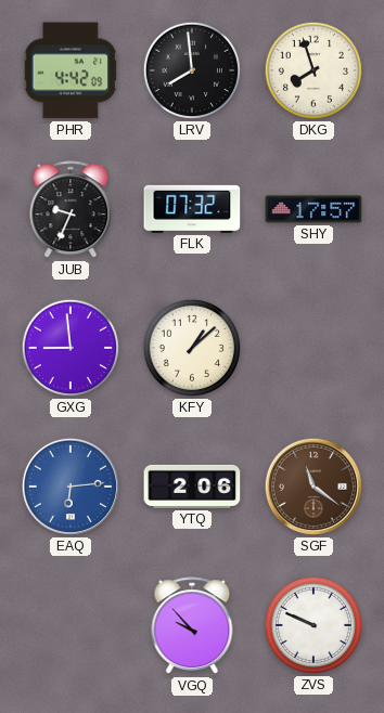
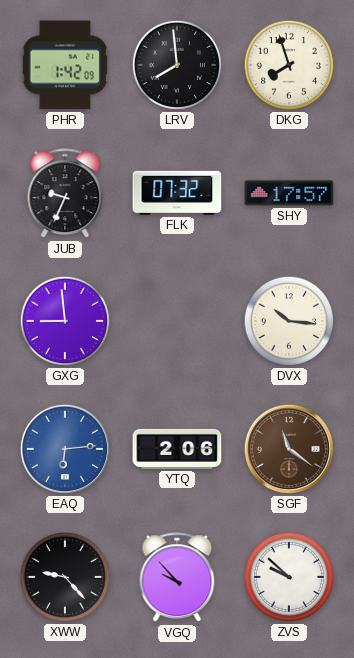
PHR: 4:42 -> 1:42 (65, 65)
KFY: 1:08 -> none (192, 348)
DVX: none -> 10:16 (289, 321)
XWW: none -> 9:23 (65, 577)
ZVS: 9:49 -> 9:52 (289, 577)
